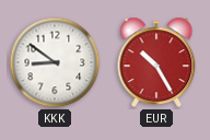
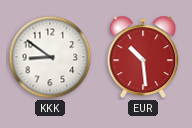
EUR: 10:25 -> 10:29 (143, 57)
